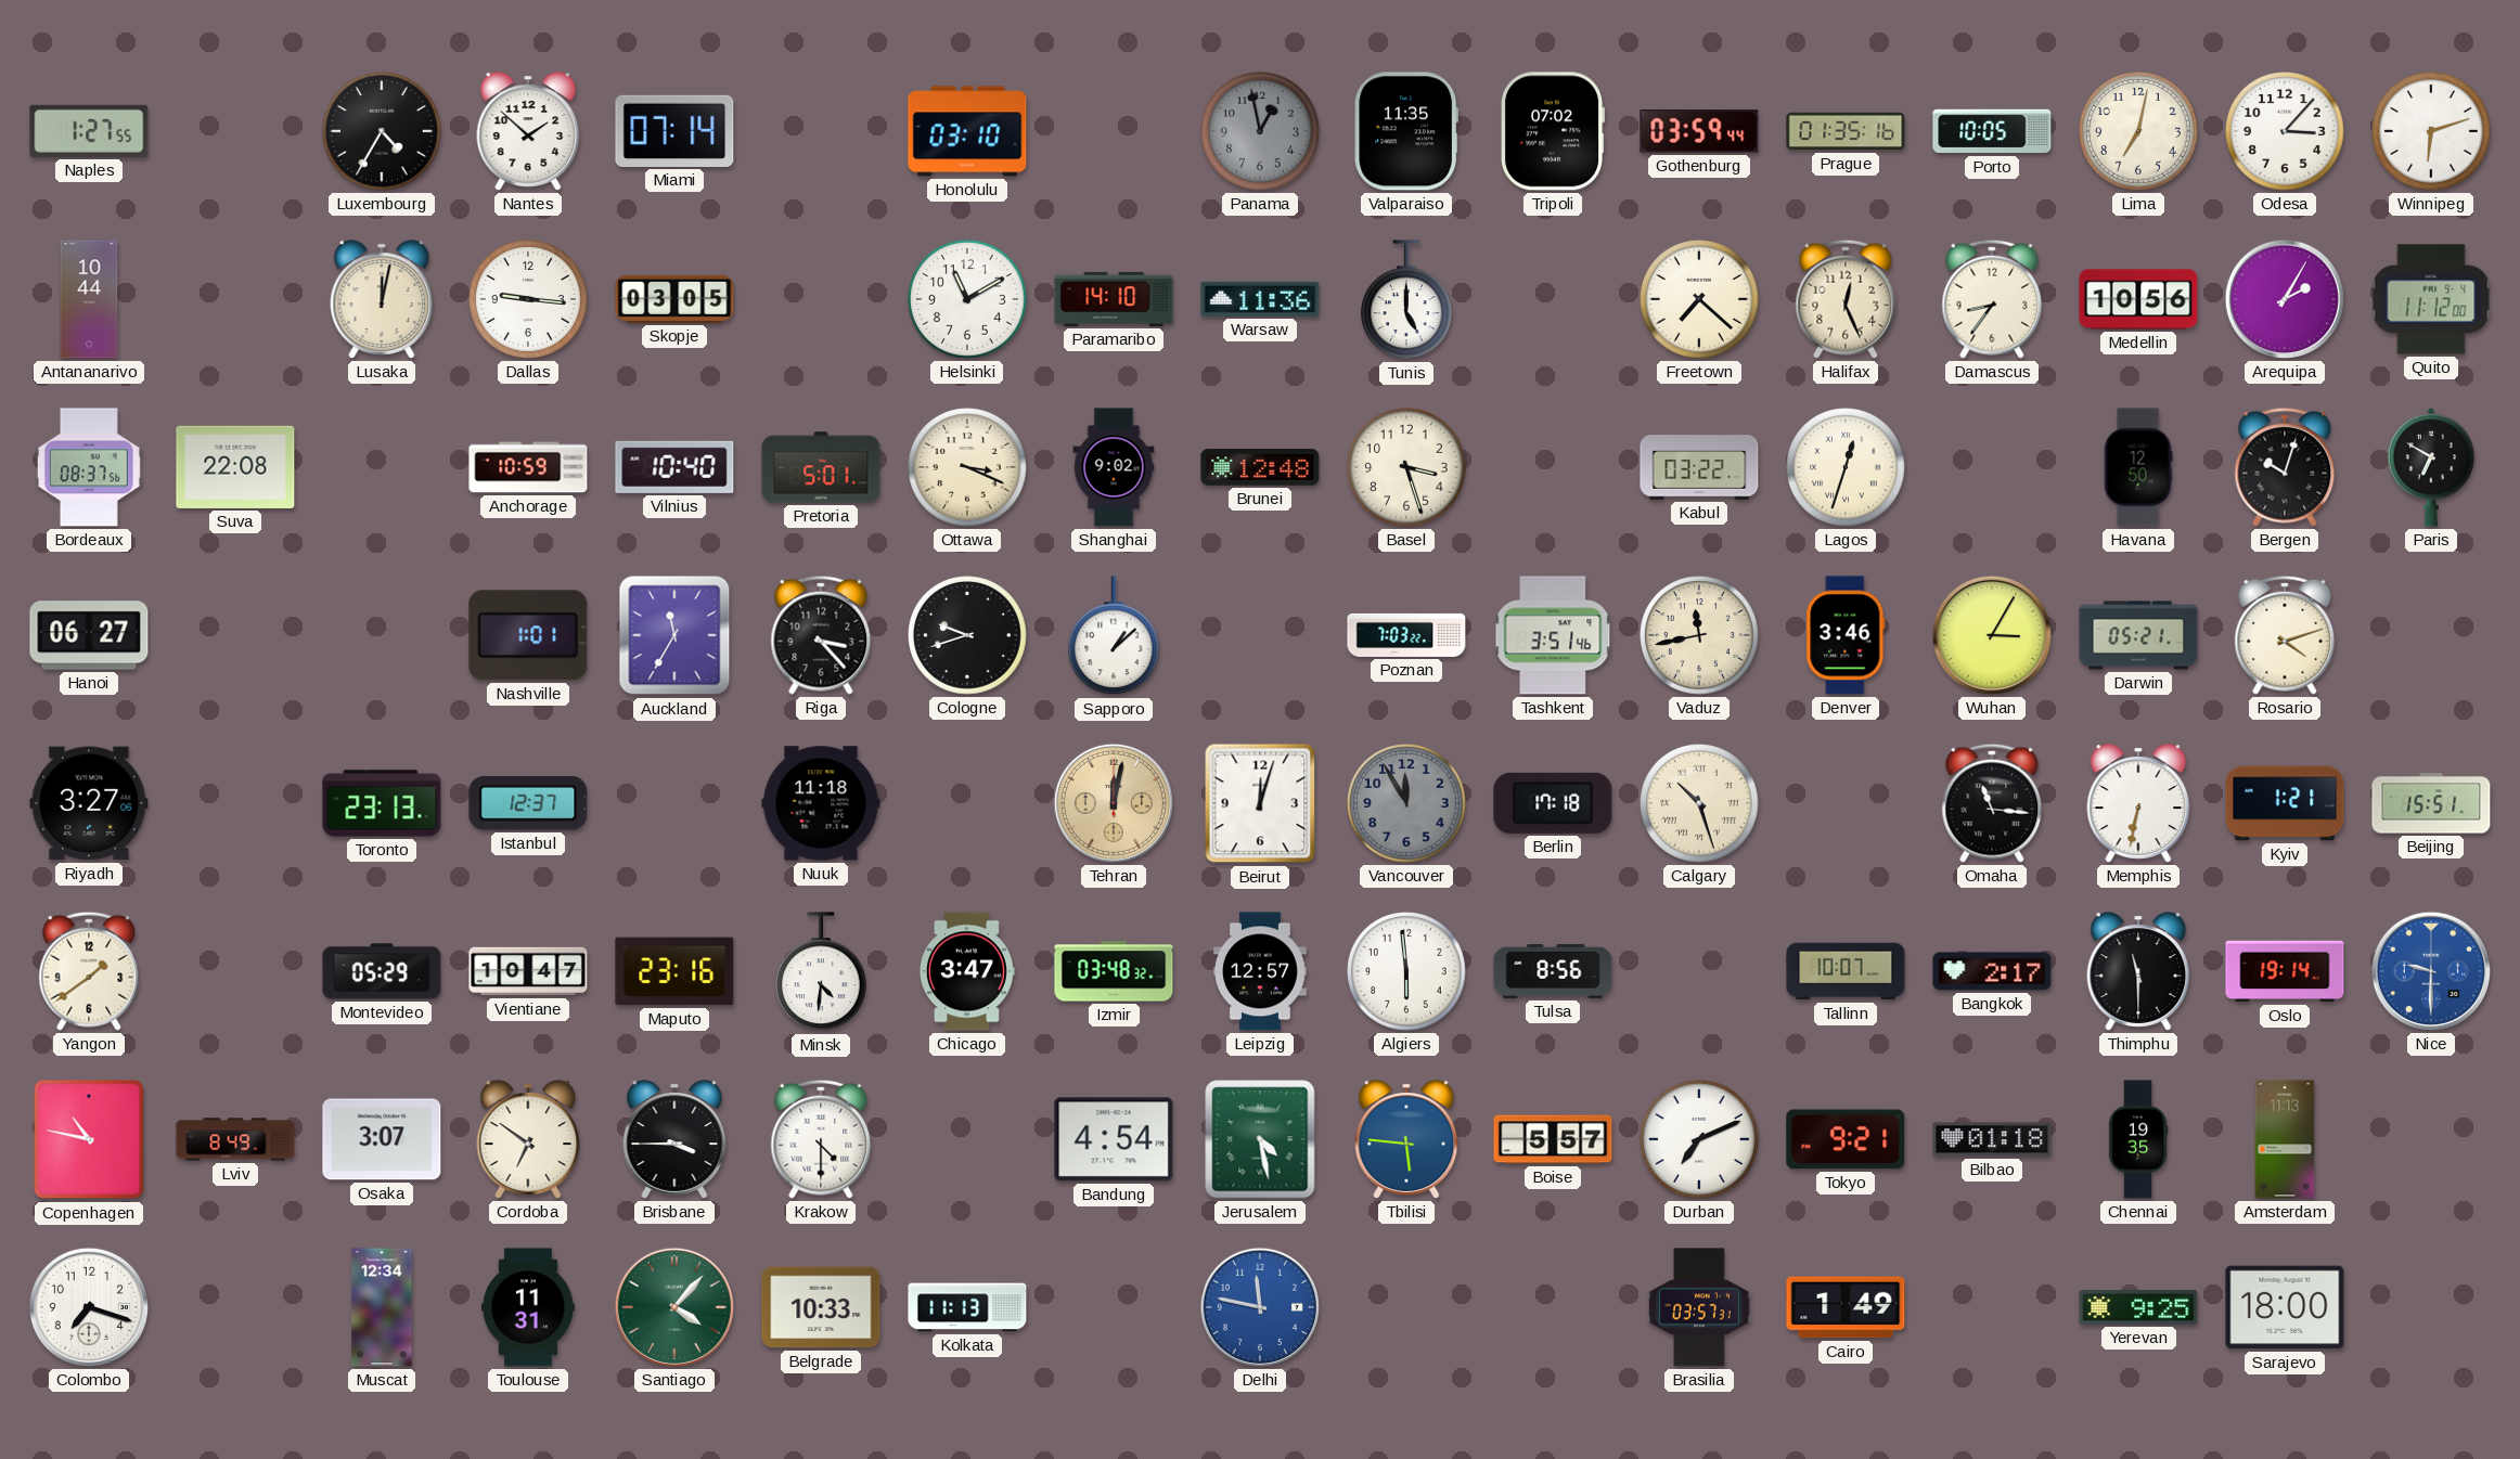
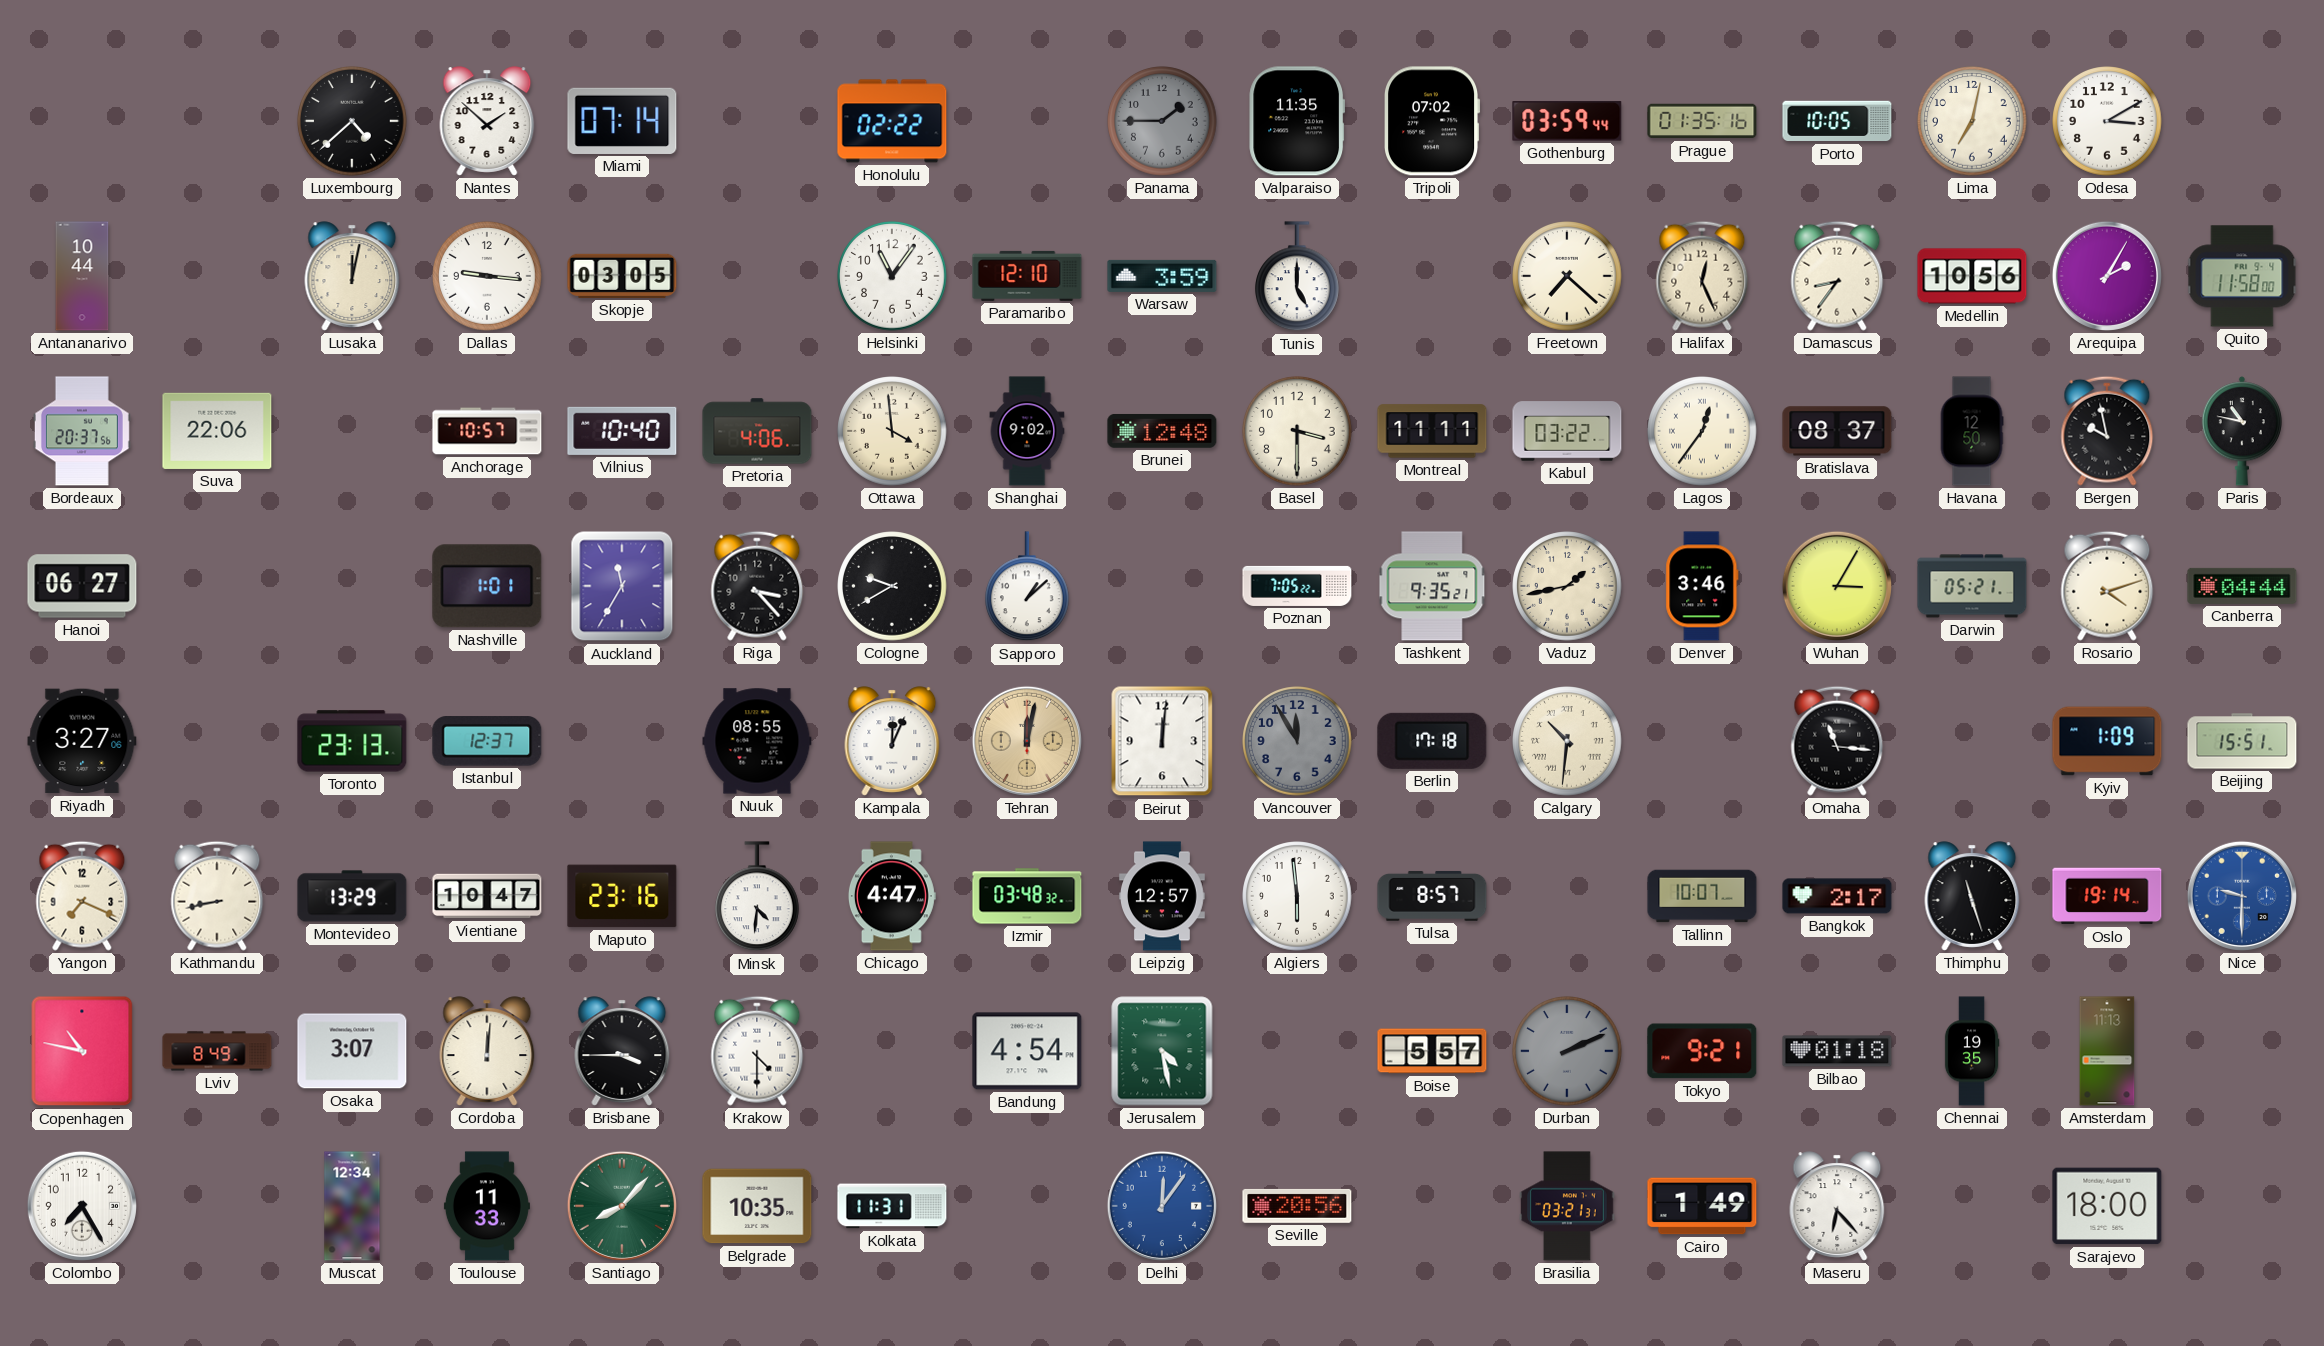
Naples: 1:27 -> none (89, 131)
Luxembourg: 4:35 -> 4:38 (352, 121)
Honolulu: 03:10 -> 02:22 (892, 121)
Panama: 12:58 -> 1:45 (1162, 121)
Odesa: 3:07 -> 3:10 (2107, 121)
Winnipeg: 6:12 -> none (2431, 131)
Helsinki: 11:10 -> 11:06 (892, 276)
Paramaribo: 14:10 -> 12:10 (1027, 276)
Warsaw: 11:36 -> 3:59 (1162, 276)
Quito: 11:12 -> 11:58 (2242, 276)
Bordeaux: 08:37 -> 20:37 (82, 431)
Suva: 22:08 -> 22:06 (217, 431)
Anchorage: 10:59 -> 10:57 (487, 431)
Pretoria: 5:01 -> 4:06 (757, 431)
Ottawa: 3:19 -> 3:59 (892, 431)
Basel: 3:27 -> 3:30 (1297, 431)
Montreal: none -> 11:11 (1432, 431)
Lagos: 12:33 -> 12:36 (1702, 431)
Bratislava: none -> 08:37 (1837, 431)
Bergen: 10:03 -> 9:58 (2107, 431)
Paris: 6:50 -> 10:47 (2242, 431)
Cologne: 9:42 -> 9:40 (892, 586)
Poznan: 7:03 -> 7:05 (1297, 586)
Tashkent: 3:51 -> 9:35 (1432, 586)
Vaduz: 11:43 -> 1:43 (1567, 586)
Canberra: none -> 04:44 (2242, 586)
Nuuk: 11:18 -> 08:55 (757, 741)
Kampala: none -> 12:04 (892, 741)
Beirut: 12:03 -> 12:01 (1162, 741)
Calgary: 10:27 -> 10:31 (1567, 741)
Memphis: 6:32 -> none (2138, 803)
Kyiv: 1:21 -> 1:09 (2107, 741)
Yangon: 1:39 -> 7:19 (82, 896)
Kathmandu: none -> 8:43 (217, 896)
Montevideo: 05:29 -> 13:29 (352, 896)
Chicago: 3:47 -> 4:47 (892, 896)
Tulsa: 8:56 -> 8:57 (1432, 896)
Thimphu: 11:30 -> 11:27 (1972, 896)
Cordoba: 6:51 -> 12:01 (487, 1051)
Tbilisi: 5:46 -> none (1406, 1139)
Durban: 7:11 -> 2:11 (1567, 1051)
Durban dial: white -> grey (1567, 1051)
Colombo: 7:18 -> 7:25 (82, 1206)
Toulouse: 11:31 -> 11:33 (487, 1206)
Santiago: 4:07 -> 8:07 (622, 1206)
Belgrade: 10:33 -> 10:35 (757, 1206)
Kolkata: 11:13 -> 11:31 (892, 1206)
Delhi: 11:47 -> 12:06 (1162, 1206)
Seville: none -> 20:56 (1297, 1206)
Brasilia: 03:57 -> 03:21 (1567, 1206)
Maseru: none -> 6:23 (1837, 1206)
Yerevan: 9:25 -> none (2138, 1307)
